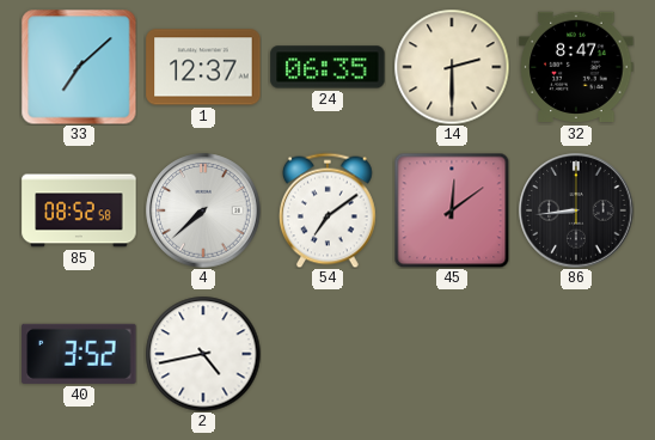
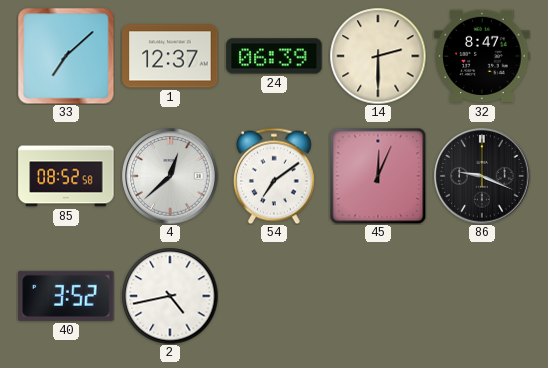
24: 06:35 -> 06:39 (274, 56)
4: 7:38 -> 12:38 (170, 176)
45: 12:09 -> 12:04 (378, 176)
86: 8:44 -> 9:19 (482, 176)
